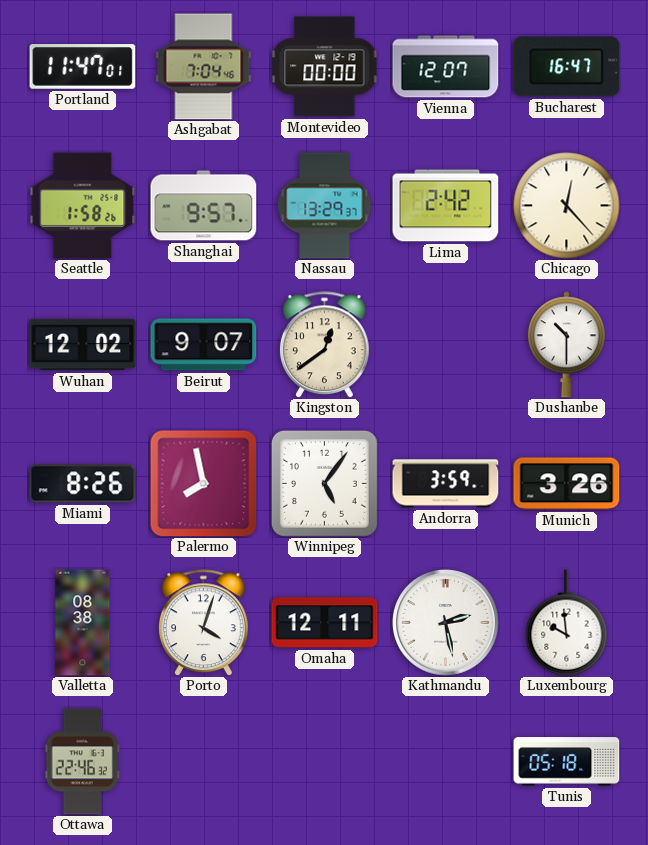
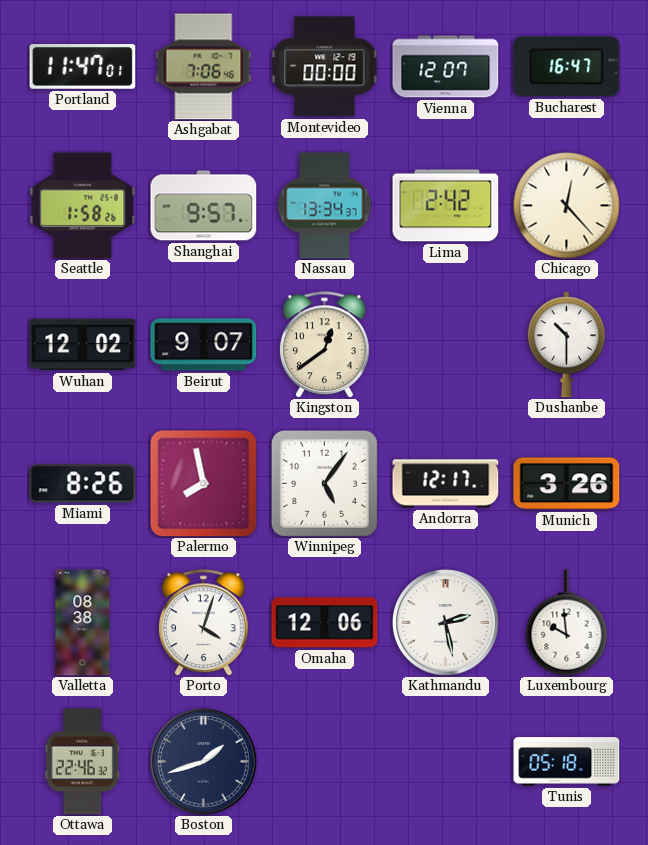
Ashgabat: 7:04 -> 7:06 (204, 67)
Nassau: 13:29 -> 13:34 (325, 206)
Andorra: 3:59 -> 12:17 (446, 484)
Omaha: 12:11 -> 12:06 (325, 623)
Boston: none -> 1:42 (204, 762)
